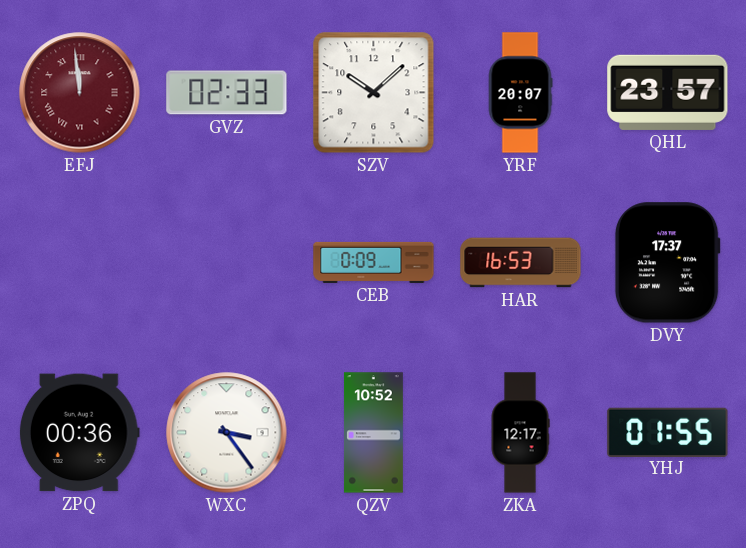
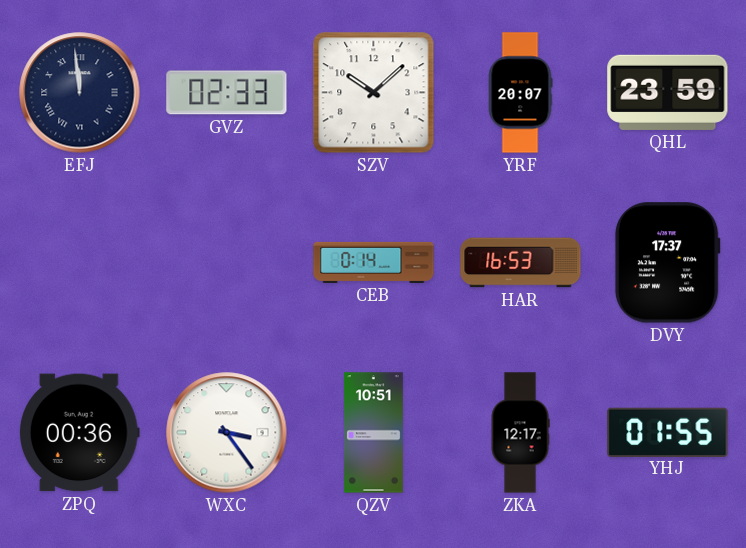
EFJ dial: burgundy -> navy (80, 93)
QHL: 23:57 -> 23:59 (668, 92)
CEB: 0:09 -> 0:14 (374, 262)
QZV: 10:52 -> 10:51 (373, 433)
